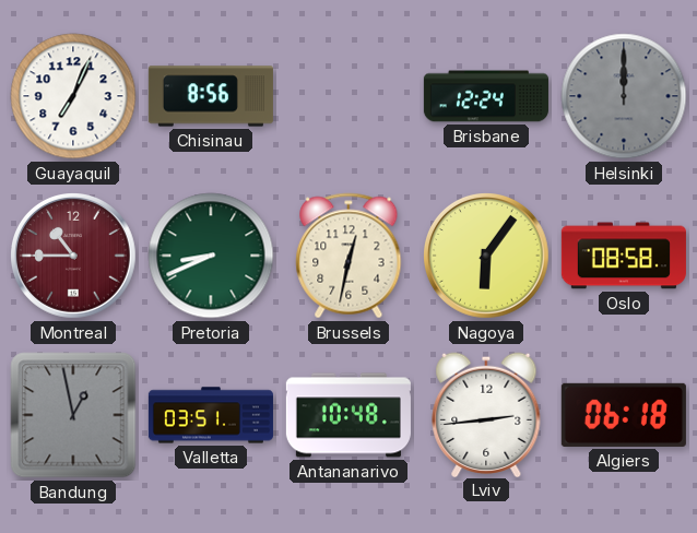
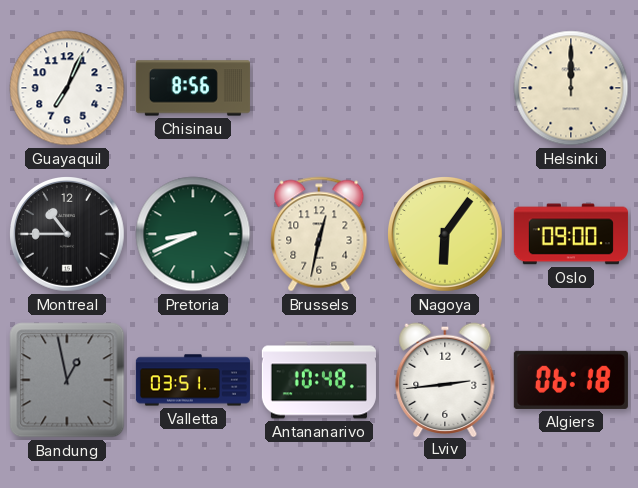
Brisbane: 12:24 -> none (486, 96)
Helsinki dial: grey -> cream (571, 88)
Montreal dial: burgundy -> black (68, 235)
Oslo: 08:58 -> 09:00 (571, 234)
